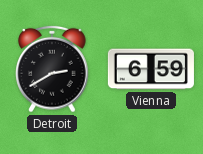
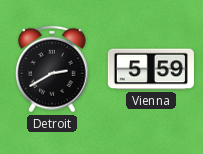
Vienna: 6:59 -> 5:59 (151, 69)
